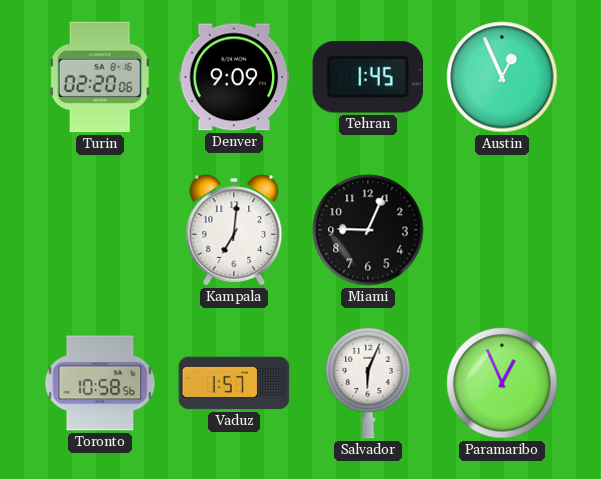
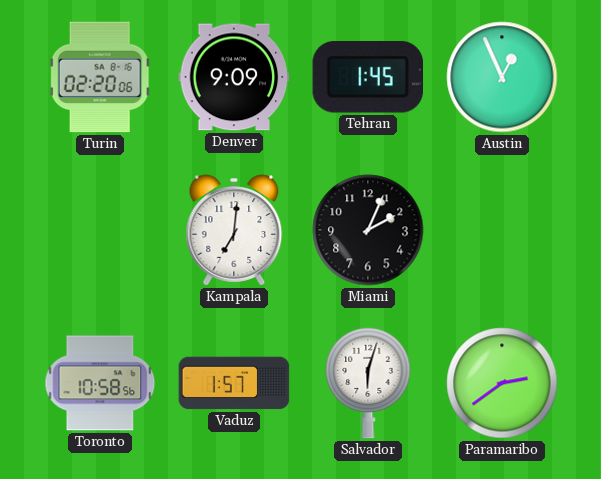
Miami: 9:04 -> 2:04 (368, 230)
Salvador: 6:04 -> 6:03 (368, 383)
Paramaribo: 12:56 -> 2:39 (502, 383)
